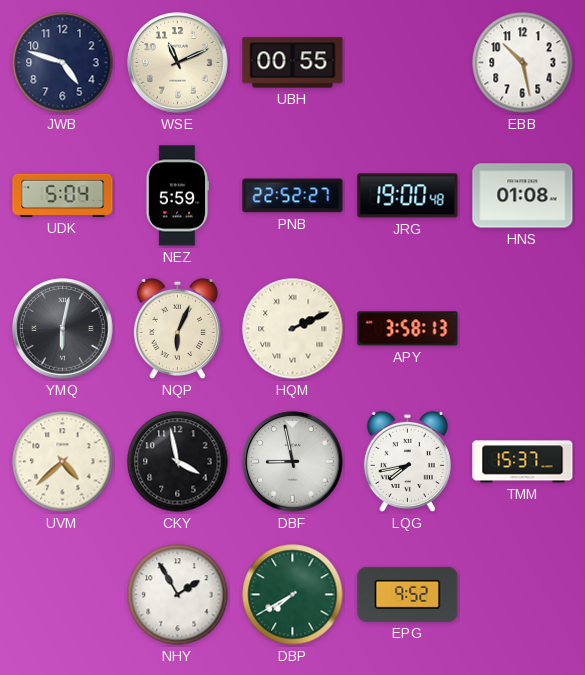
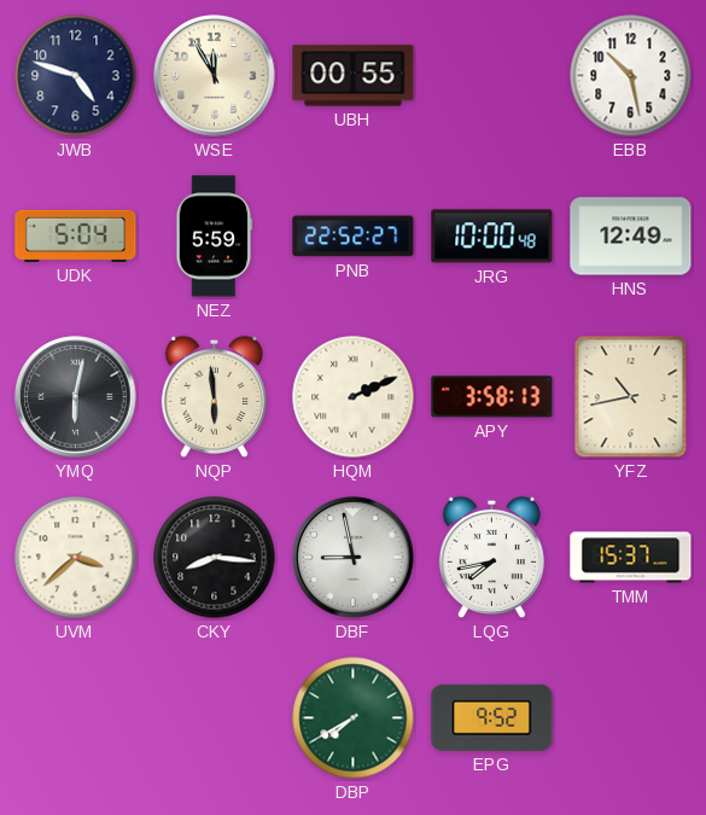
WSE: 11:11 -> 11:55 (215, 76)
JRG: 19:00 -> 10:00 (492, 237)
HNS: 01:08 -> 12:49 (631, 237)
NQP: 6:04 -> 5:59 (214, 396)
YFZ: none -> 10:43 (631, 397)
UVM: 4:38 -> 3:38 (76, 558)
CKY: 3:58 -> 8:16 (215, 558)
NHY: 1:55 -> none (178, 595)
